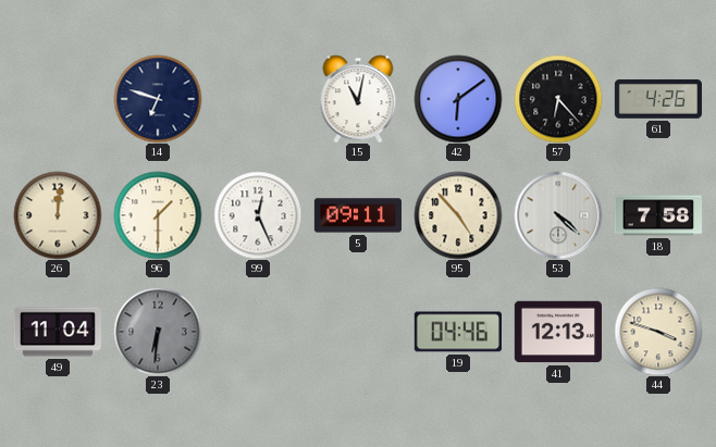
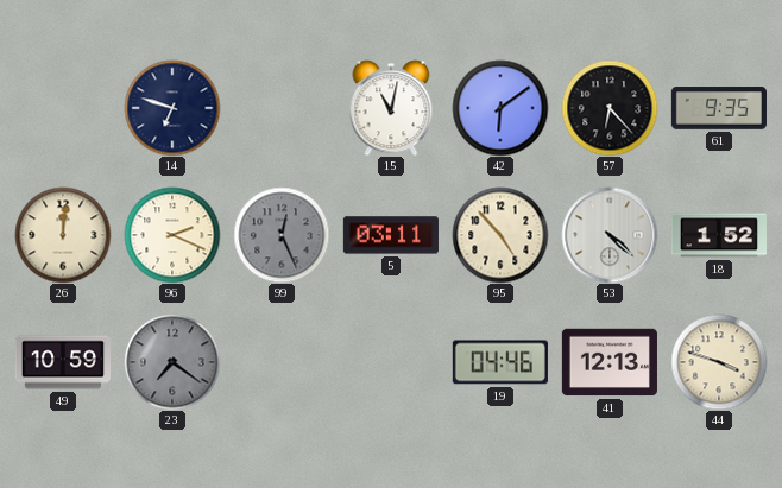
61: 4:26 -> 9:35 (719, 108)
96: 1:30 -> 2:19 (172, 235)
99 dial: white -> grey (282, 235)
5: 09:11 -> 03:11 (391, 235)
18: 7:58 -> 1:52 (719, 235)
49: 11:04 -> 10:59 (63, 362)
23: 6:31 -> 7:21 (172, 362)
